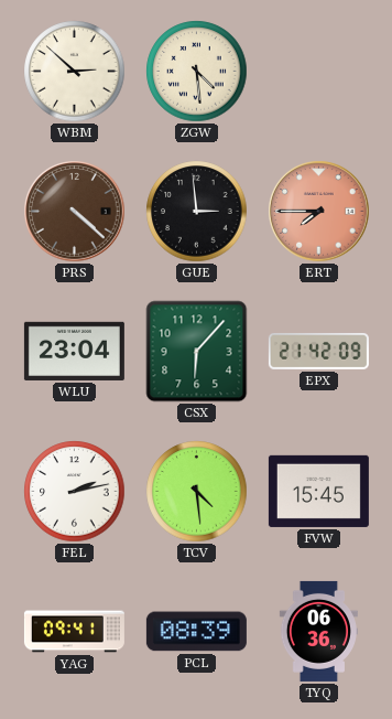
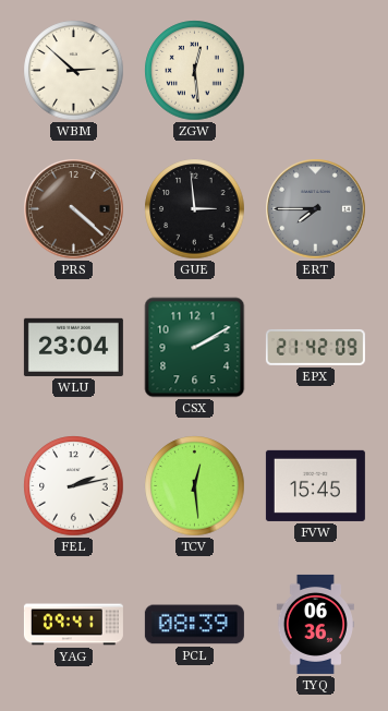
ZGW: 4:29 -> 12:29 (195, 71)
ERT dial: salmon -> grey (316, 209)
CSX: 6:07 -> 2:10 (195, 348)
TCV: 4:29 -> 12:29 (195, 486)
